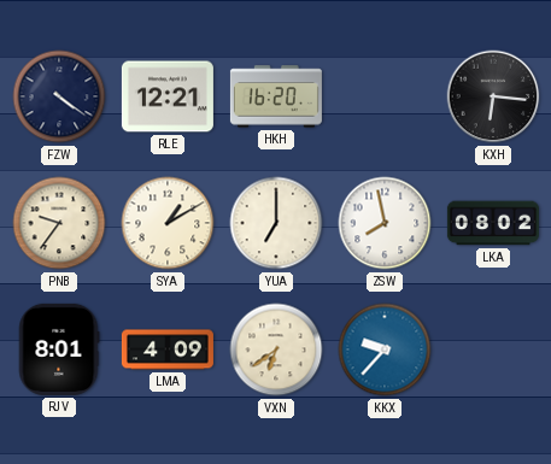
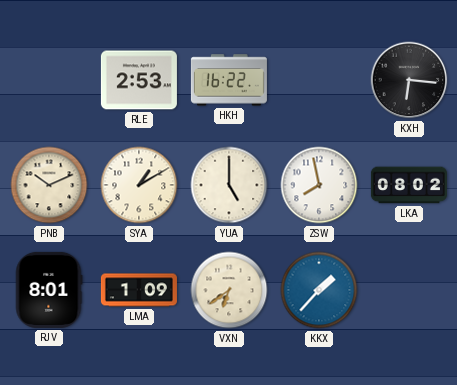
FZW: 4:21 -> none (59, 96)
RLE: 12:21 -> 2:53 (139, 80)
HKH: 16:20 -> 16:22 (229, 80)
PNB: 9:36 -> 10:11 (49, 185)
YUA: 7:00 -> 5:00 (229, 185)
LMA: 4:09 -> 1:09 (139, 290)
KKX: 9:37 -> 1:37 (319, 290)
